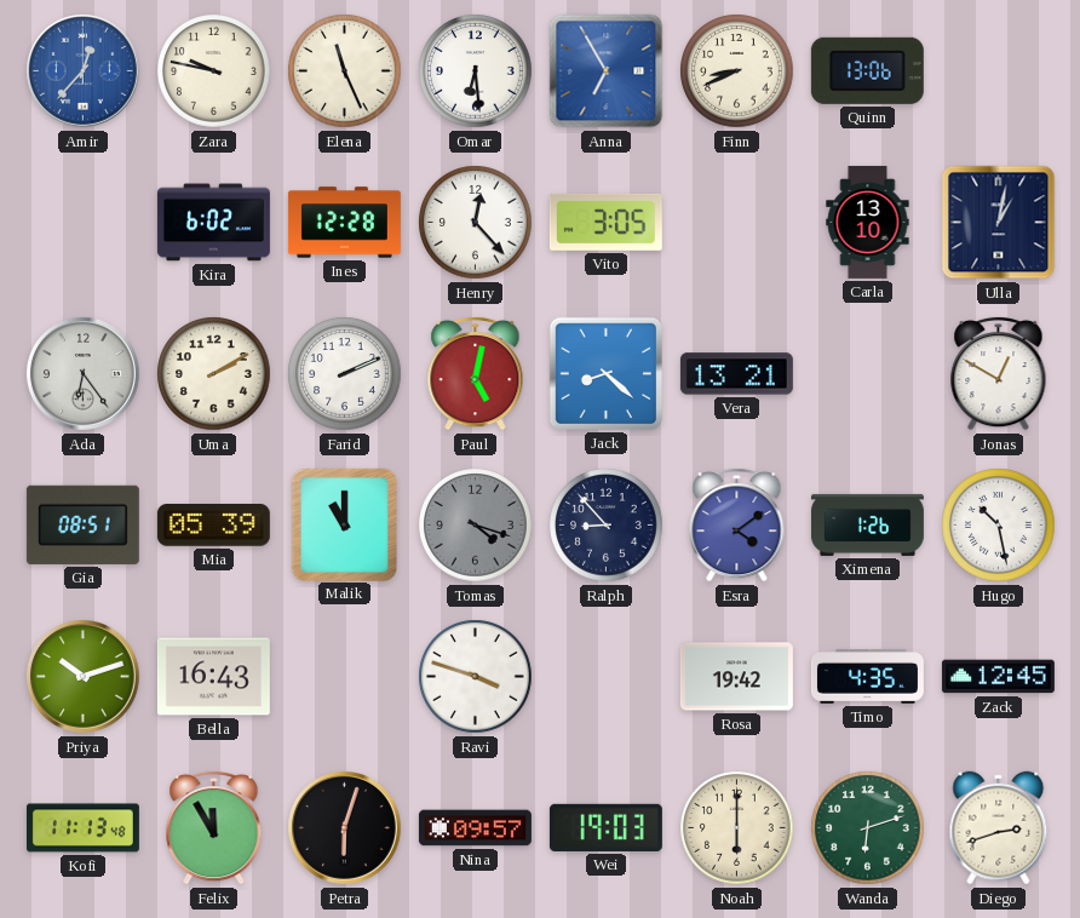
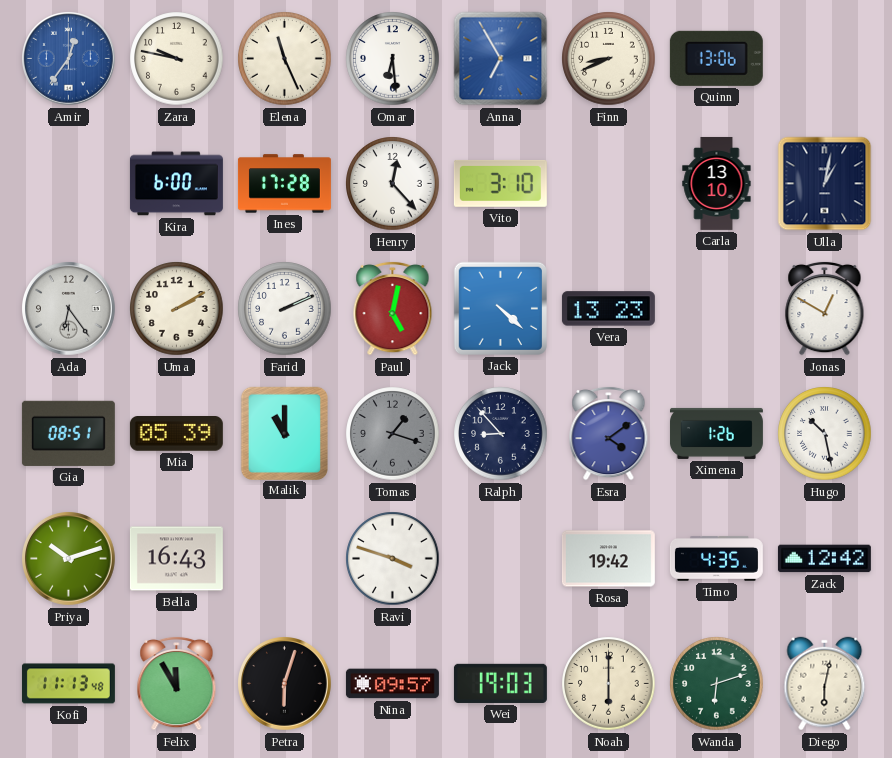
Amir: 12:37 -> 12:36 (69, 59)
Kira: 6:02 -> 6:00 (176, 184)
Ines: 12:28 -> 17:28 (284, 184)
Vito: 3:05 -> 3:10 (500, 183)
Jack: 8:22 -> 4:22 (500, 308)
Vera: 13:21 -> 13:23 (608, 309)
Tomas: 4:18 -> 1:18 (393, 434)
Zack: 12:45 -> 12:42 (824, 559)
Diego: 2:42 -> 6:02 (825, 684)
